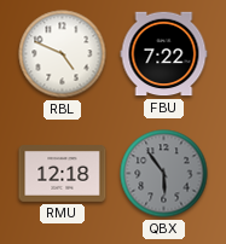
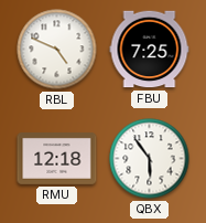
FBU: 7:22 -> 7:25 (150, 50)
QBX dial: grey -> white (150, 159)
